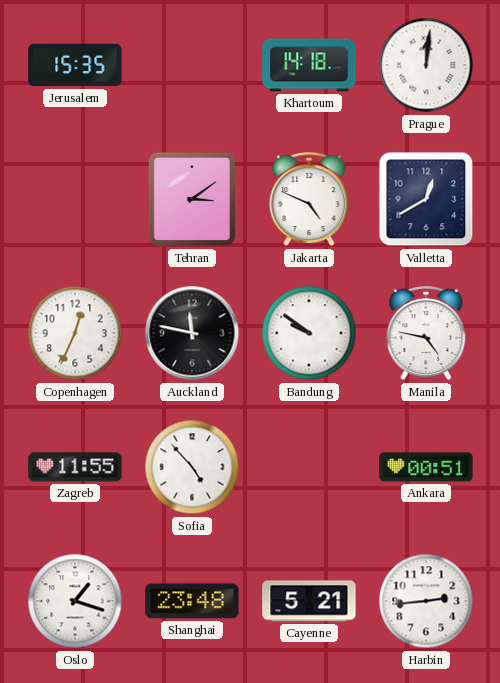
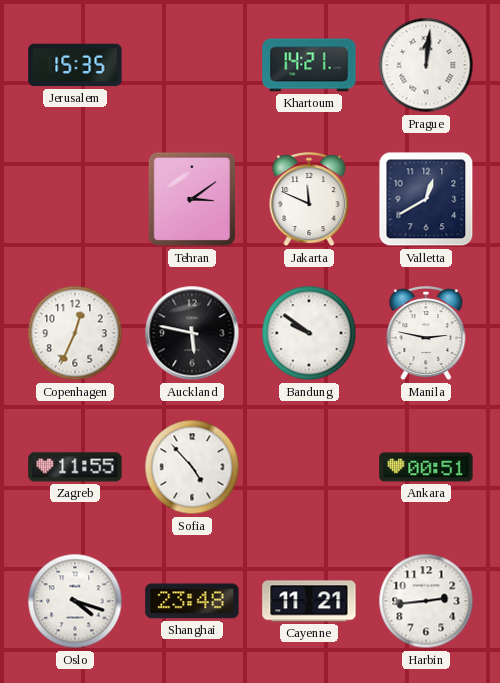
Khartoum: 14:18 -> 14:21 (309, 65)
Jakarta: 4:49 -> 11:49 (309, 200)
Auckland: 11:47 -> 5:47 (192, 333)
Manila: 4:47 -> 2:47 (426, 334)
Oslo: 1:18 -> 4:18 (75, 601)
Cayenne: 5:21 -> 11:21 (309, 601)
